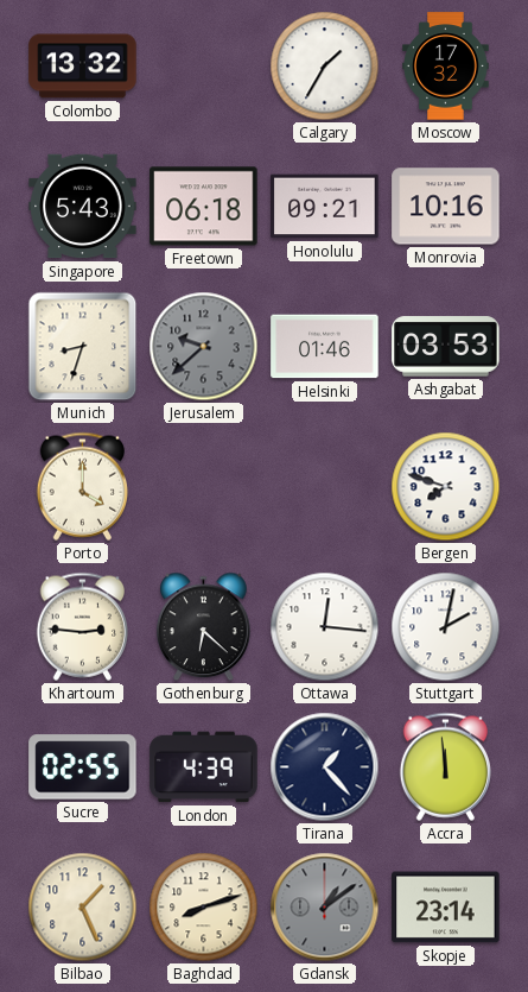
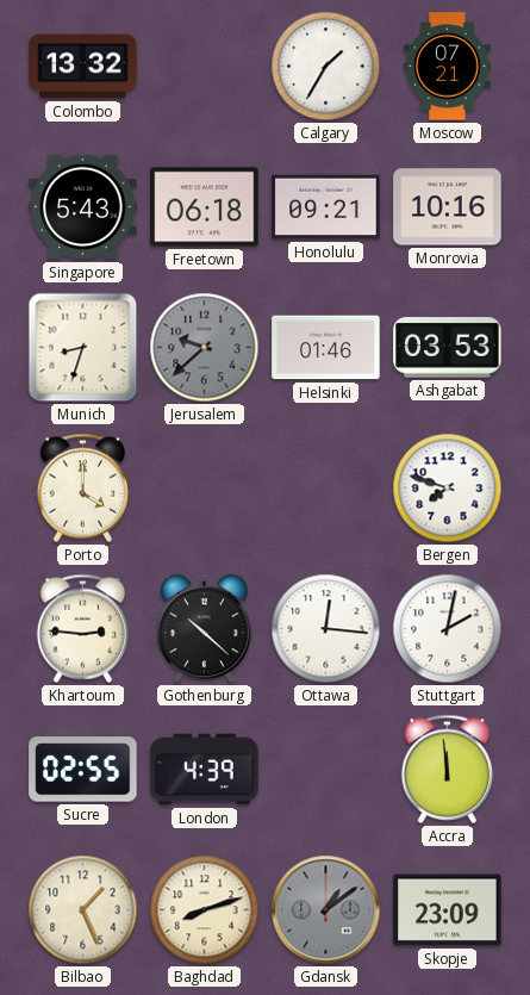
Moscow: 17:32 -> 07:21 (448, 67)
Gothenburg: 6:22 -> 10:22 (205, 629)
Tirana: 1:23 -> none (325, 767)
Skopje: 23:14 -> 23:09 (448, 910)
